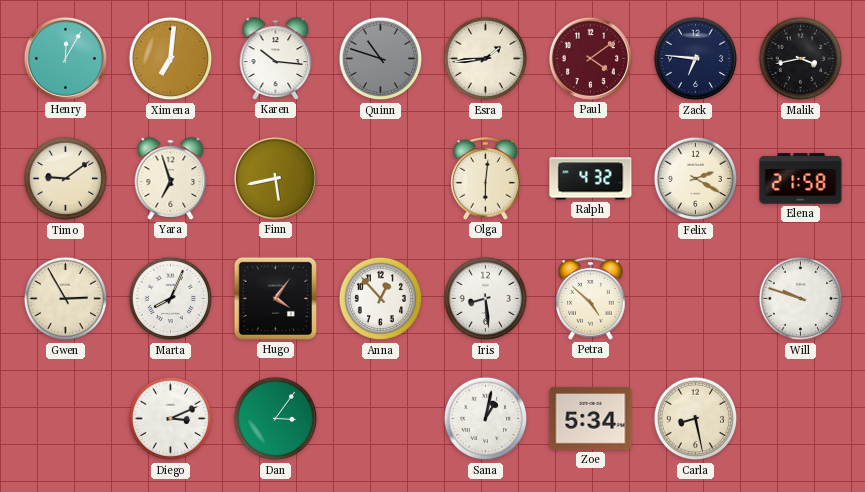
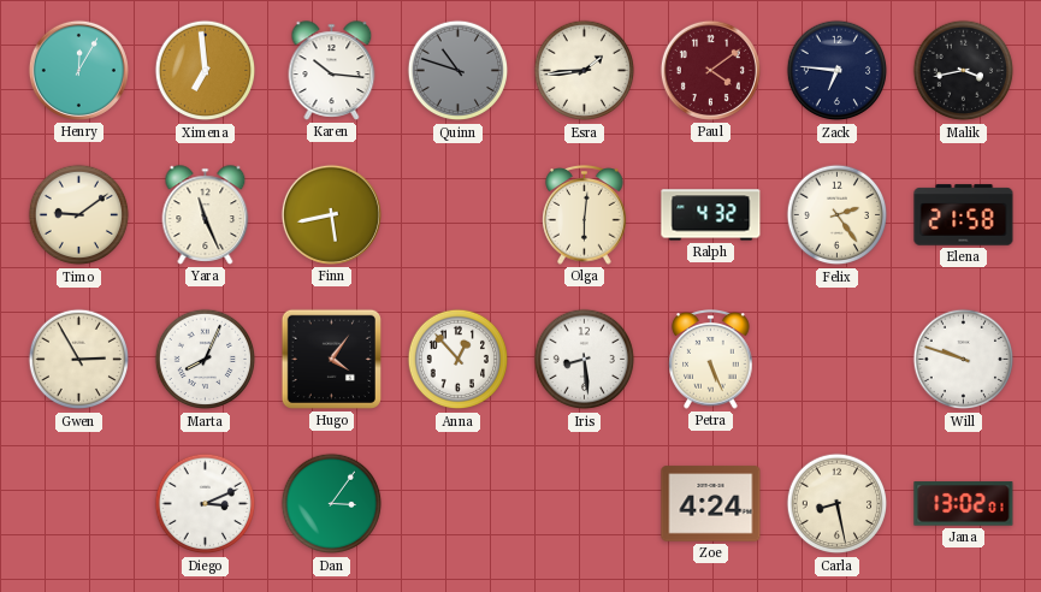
Ximena: 7:01 -> 6:59 (206, 71)
Yara: 6:57 -> 11:26 (206, 215)
Felix: 2:20 -> 2:24 (838, 215)
Petra: 4:52 -> 5:26 (711, 360)
Sana: 1:02 -> none (486, 419)
Zoe: 5:34 -> 4:24 (711, 504)
Jana: none -> 13:02 (964, 504)
